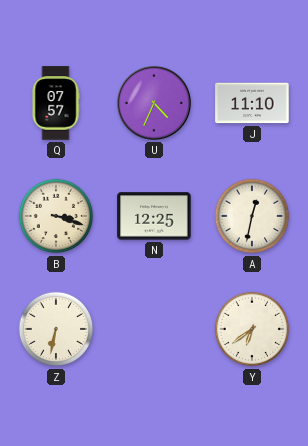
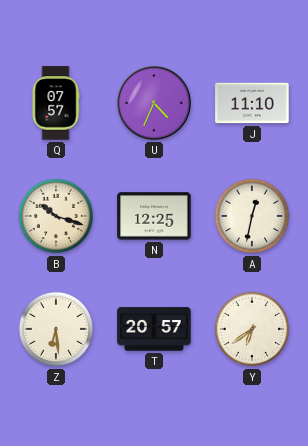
B: 3:18 -> 10:18 (56, 216)
Z: 6:32 -> 6:29 (56, 329)
T: none -> 20:57 (154, 329)
